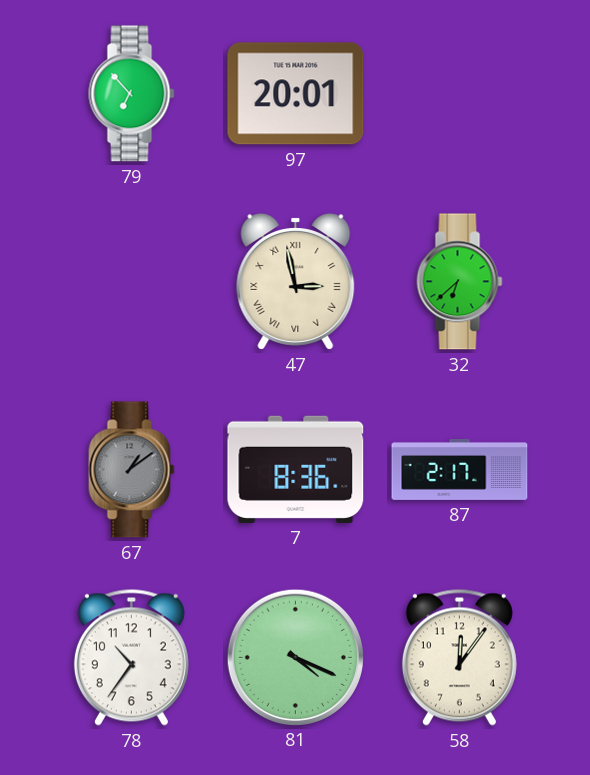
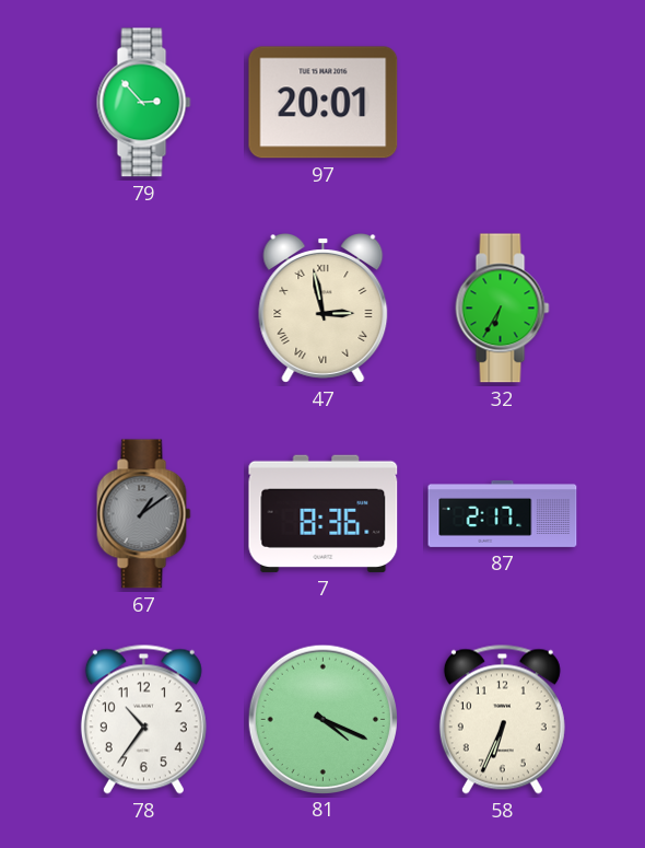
79: 6:53 -> 2:53 (144, 103)
32: 6:38 -> 6:35 (503, 309)
58: 12:06 -> 6:34 (502, 719)
